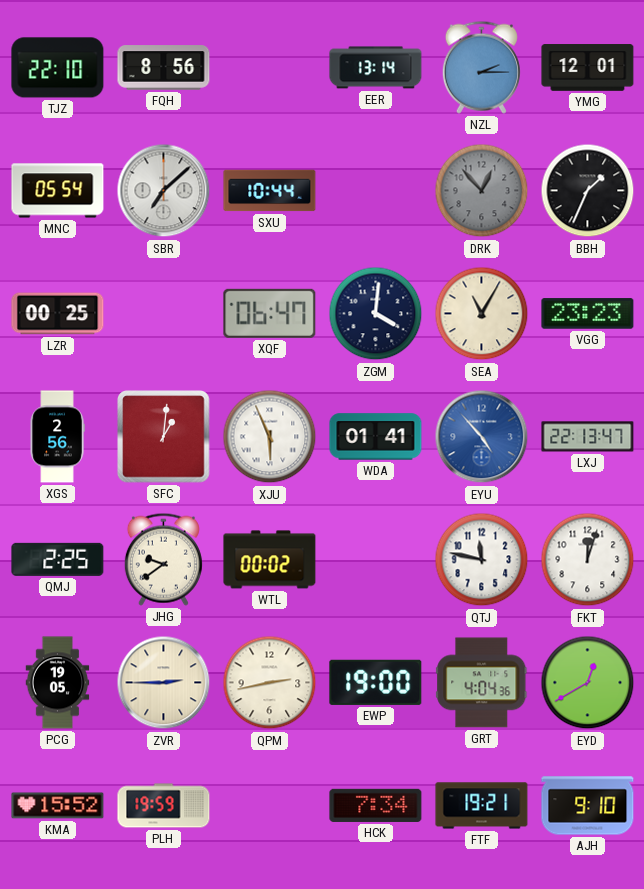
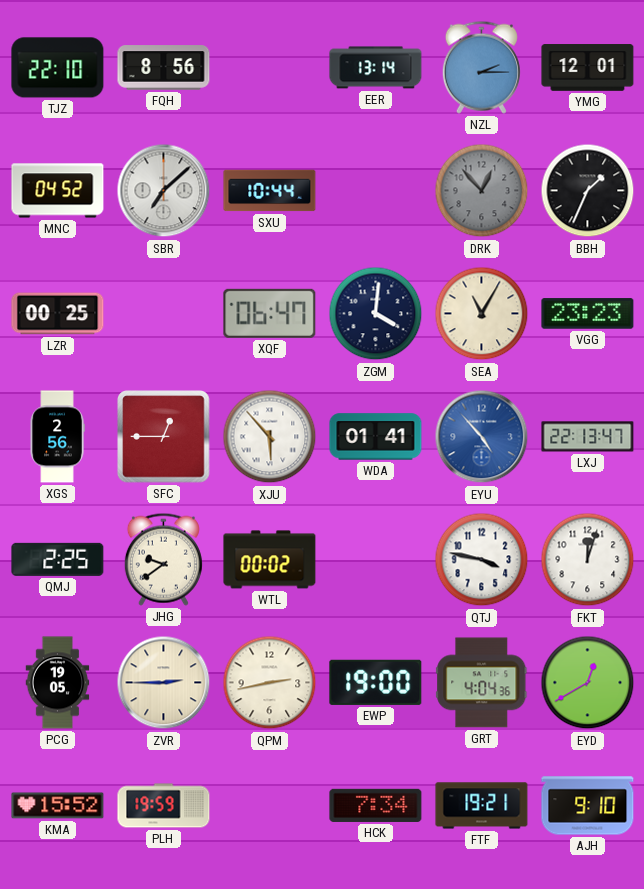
MNC: 05:54 -> 04:52 (58, 191)
SFC: 1:01 -> 12:45 (164, 437)
XJU: 5:56 -> 5:53 (270, 437)
QTJ: 11:47 -> 3:47 (482, 560)
